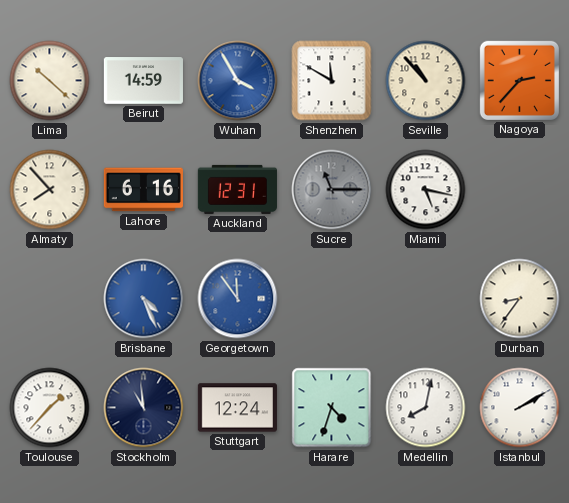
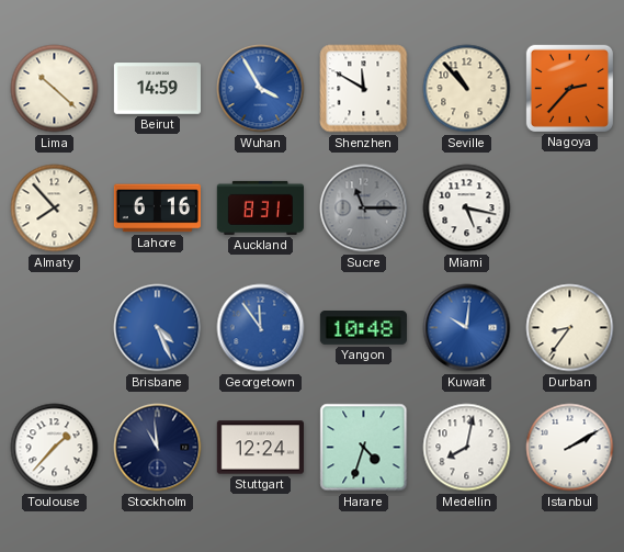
Auckland: 12:31 -> 8:31 (260, 207)
Yangon: none -> 10:48 (363, 328)
Kuwait: none -> 10:01 (467, 328)
